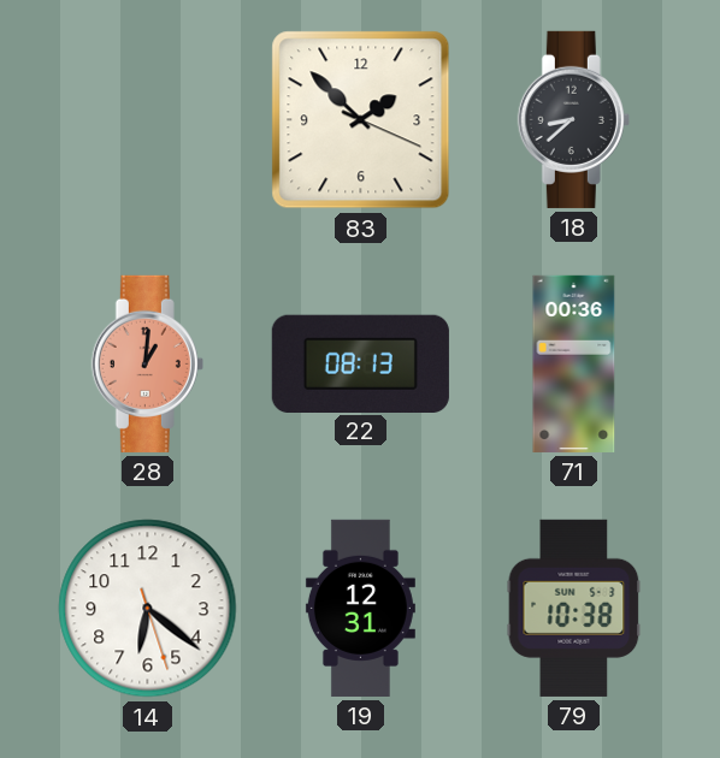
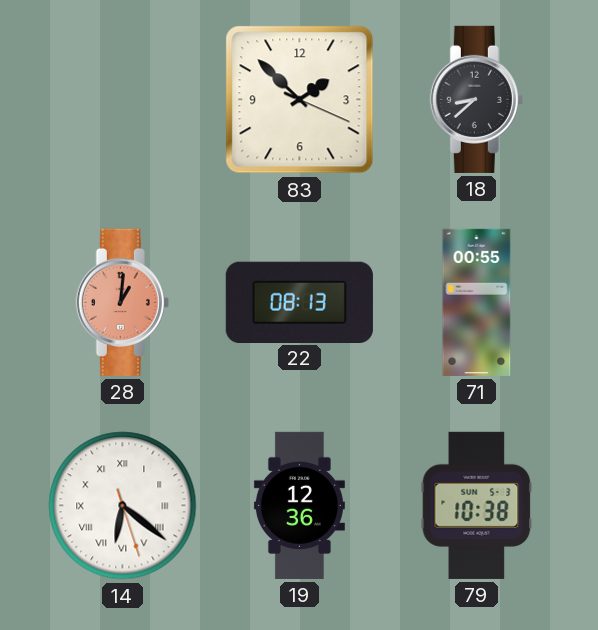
71: 00:36 -> 00:55 (477, 302)
14 numerals: Arabic -> Roman (123, 506)
19: 12:31 -> 12:36 (299, 505)
